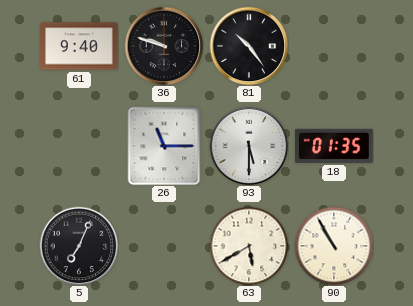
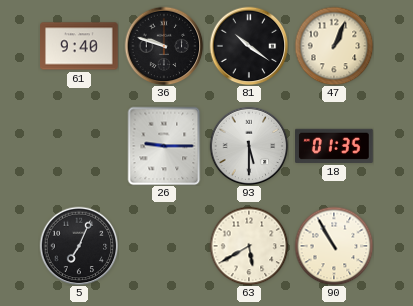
81: 10:24 -> 10:21 (249, 46)
47: none -> 1:04 (334, 46)
26: 11:15 -> 9:15 (164, 146)
